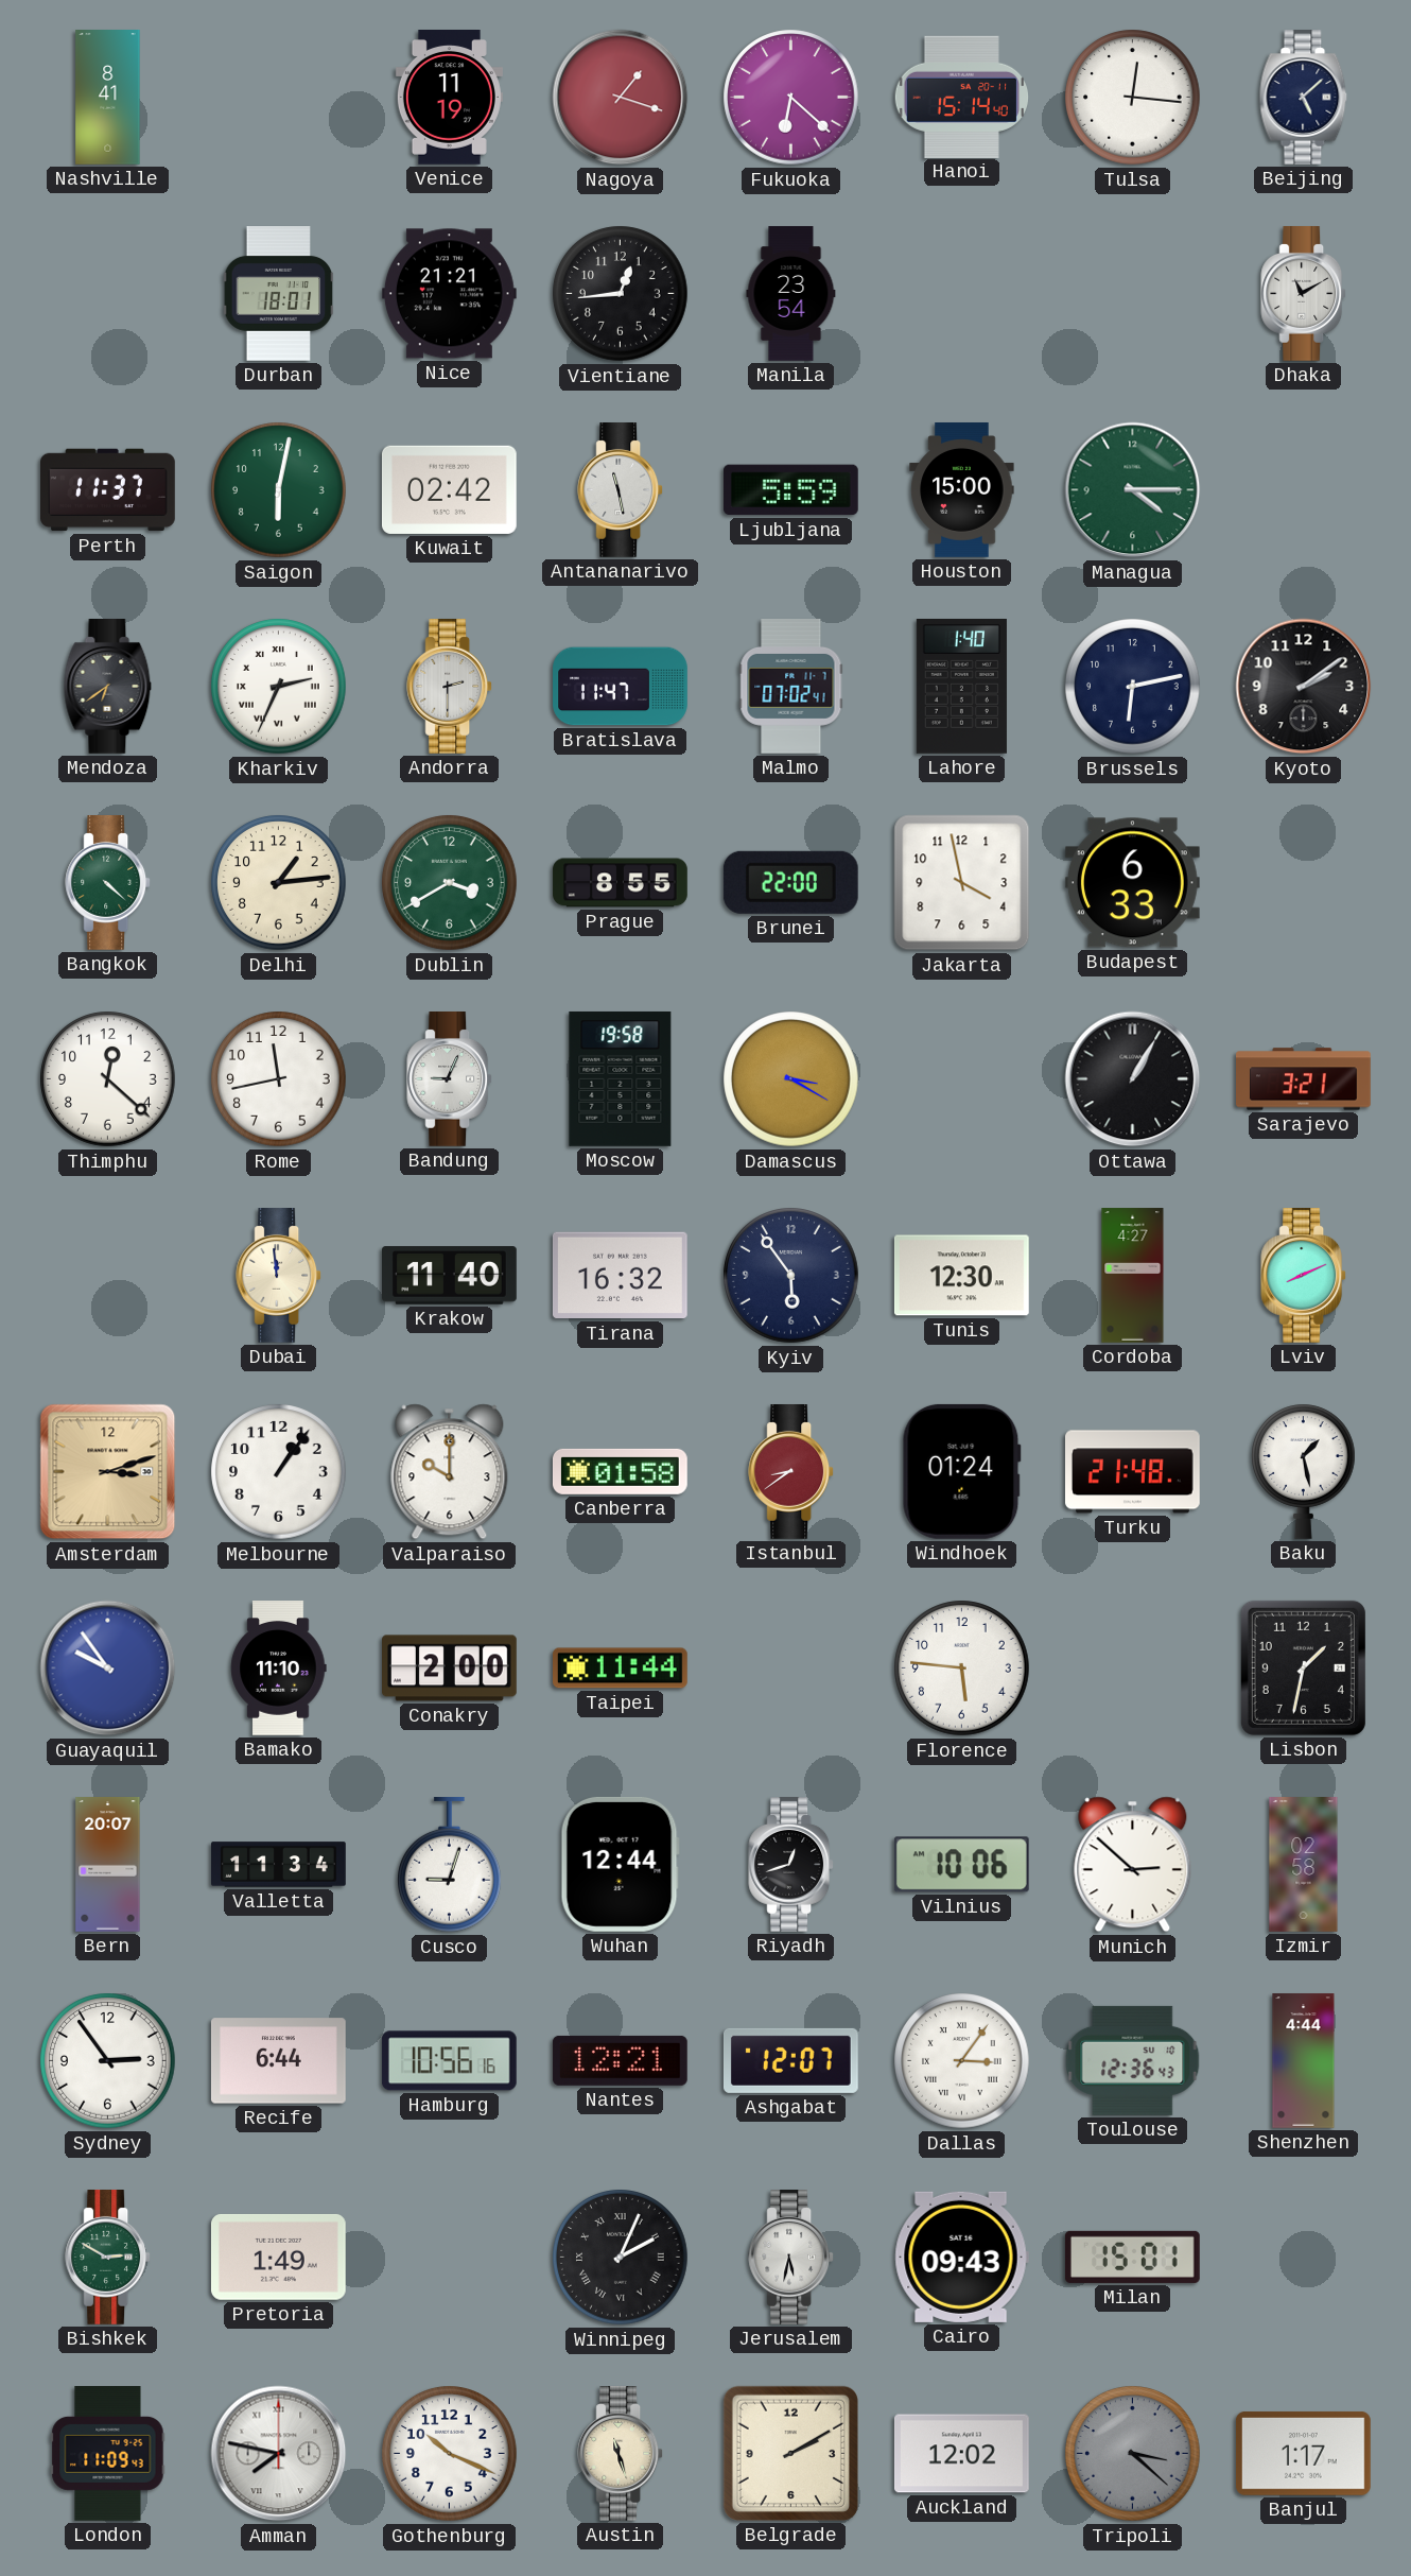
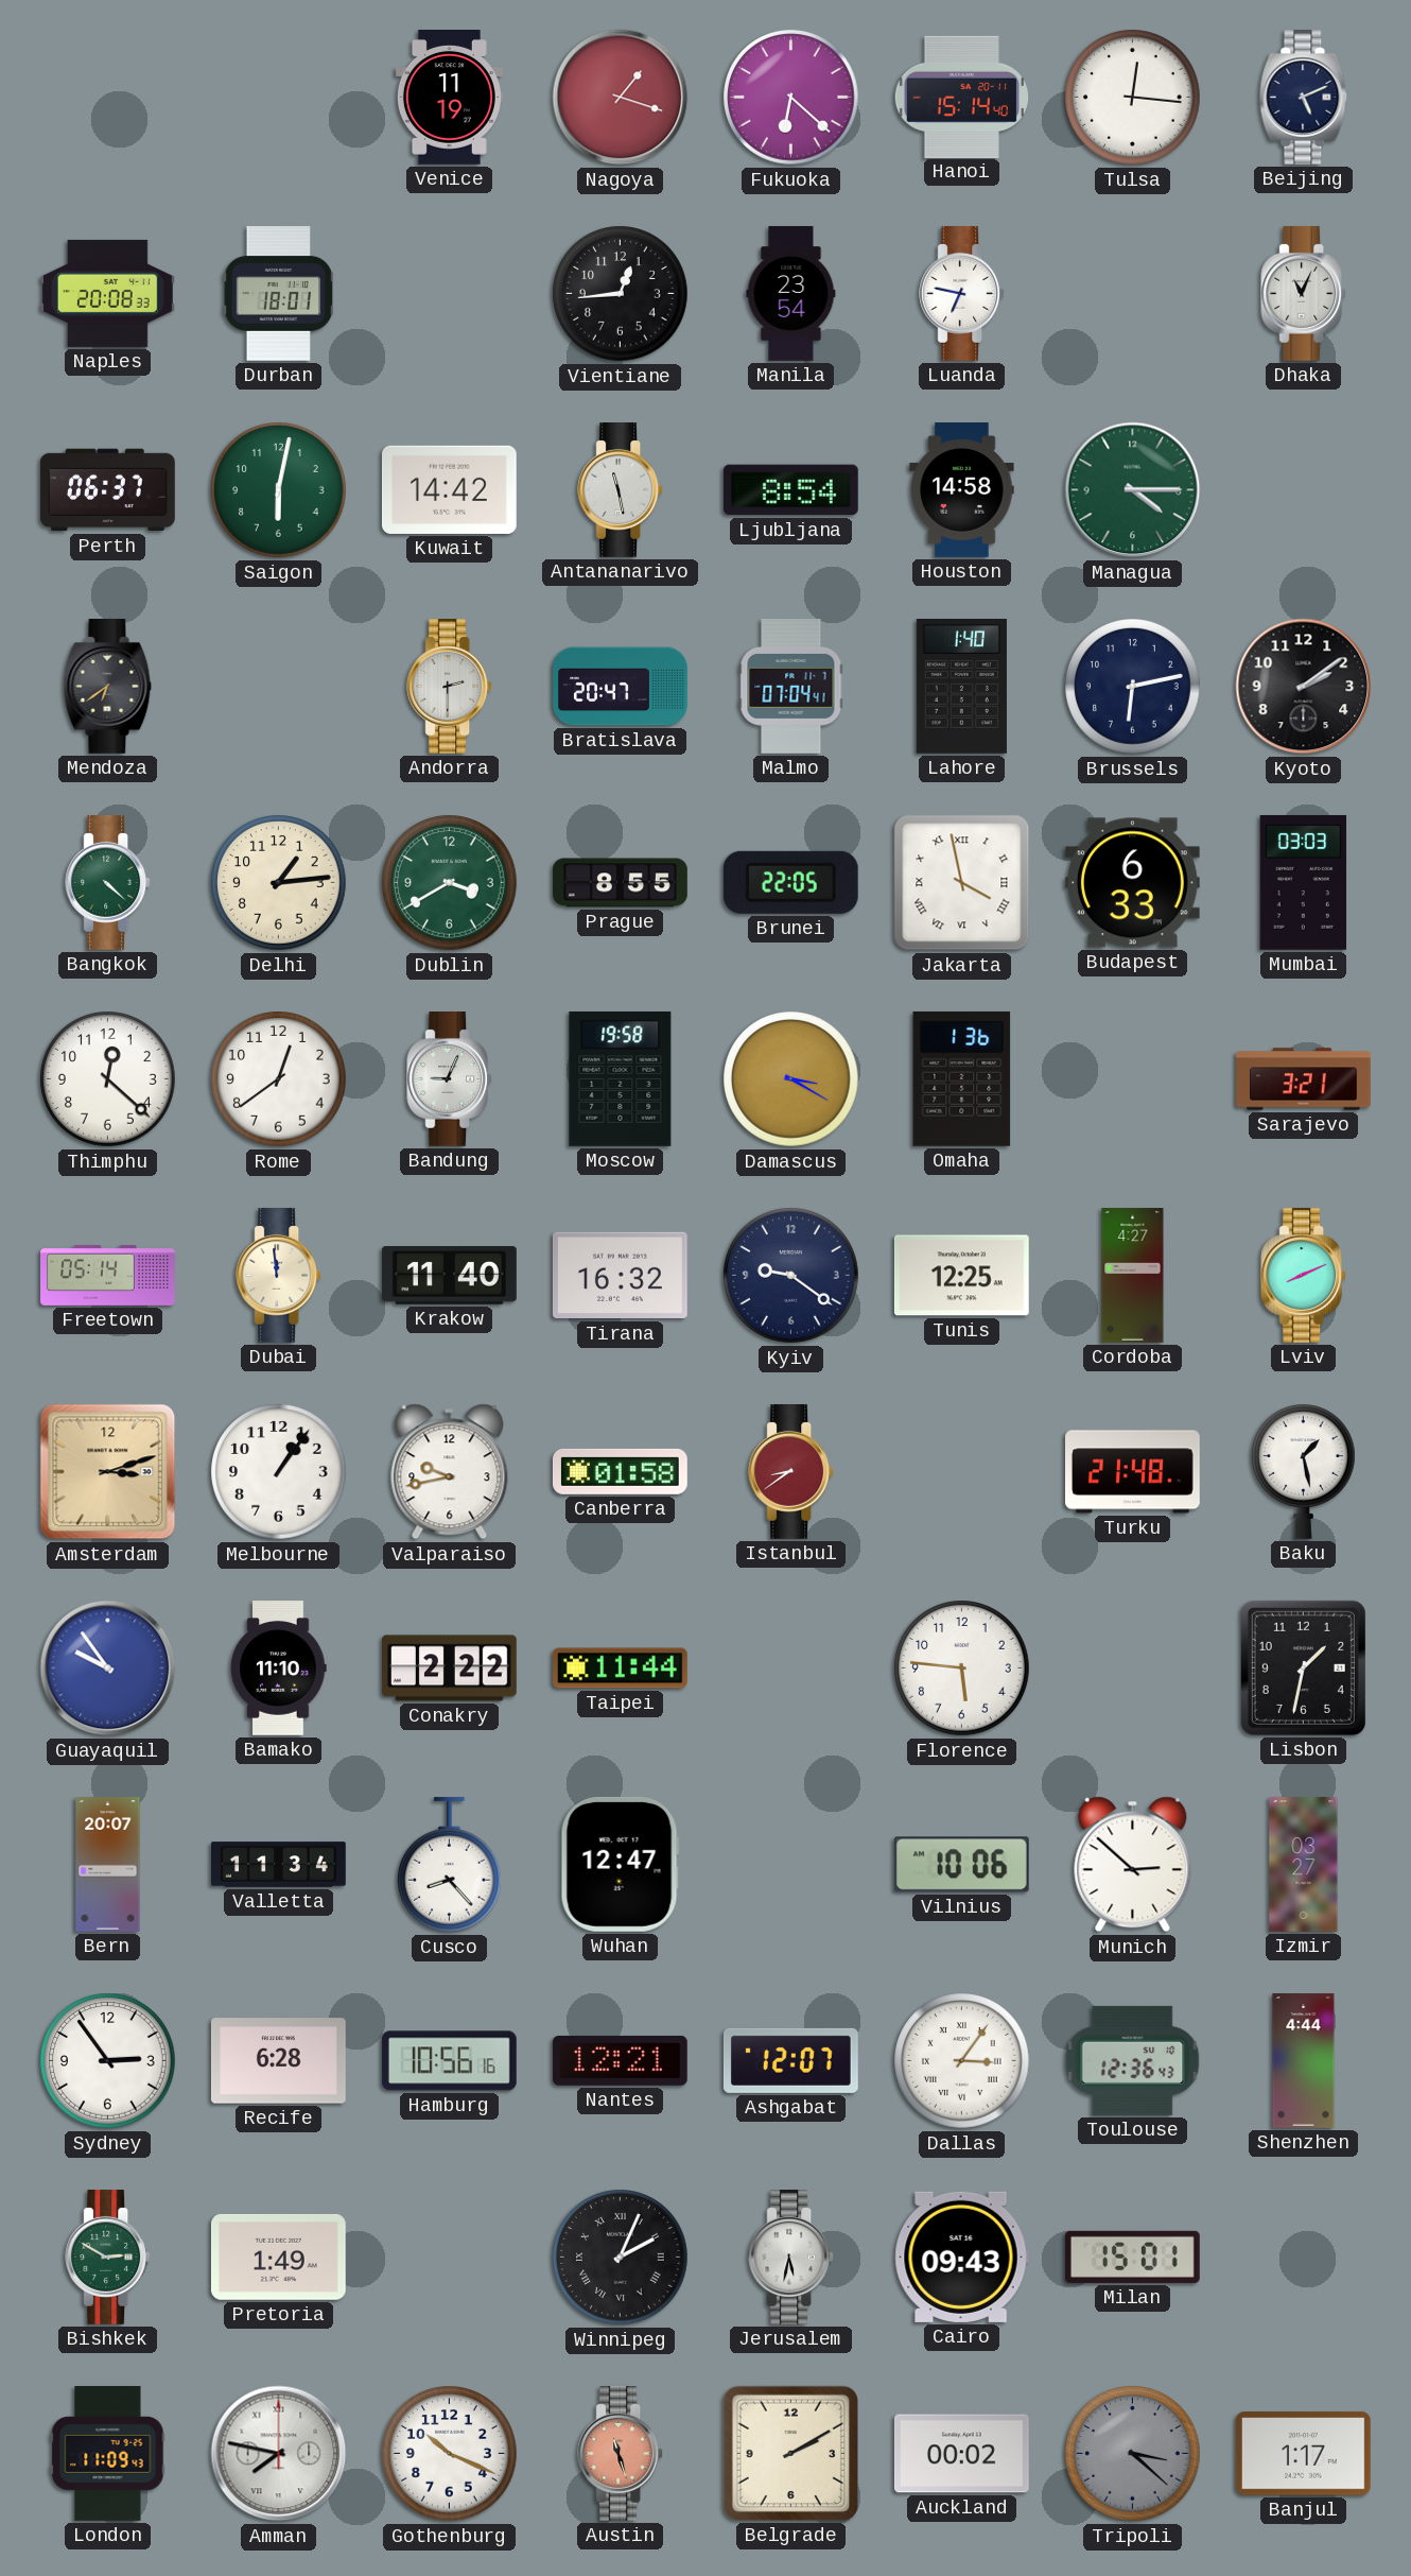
Nashville: 8:41 -> none (108, 98)
Beijing: 5:08 -> 5:11 (1304, 98)
Naples: none -> 20:08 (108, 293)
Nice: 21:21 -> none (449, 294)
Luanda: none -> 6:47 (962, 294)
Dhaka: 11:10 -> 11:04 (1304, 294)
Perth: 11:37 -> 06:37 (108, 490)
Kuwait: 02:42 -> 14:42 (449, 489)
Ljubljana: 5:59 -> 8:54 (790, 490)
Houston: 15:00 -> 14:58 (962, 490)
Kharkiv: 2:34 -> none (279, 687)
Bratislava: 11:47 -> 20:47 (621, 687)
Malmo: 07:02 -> 07:04 (791, 687)
Brunei: 22:00 -> 22:05 (790, 882)
Jakarta numerals: Arabic -> Roman (962, 883)
Mumbai: none -> 03:03 (1304, 882)
Rome: 11:43 -> 12:39 (279, 1079)
Omaha: none -> 1:36 (962, 1078)
Ottawa: 1:05 -> none (1133, 1079)
Freetown: none -> 05:14 (108, 1276)
Kyiv: 5:54 -> 9:21 (791, 1276)
Tunis: 12:30 -> 12:25 (961, 1276)
Valparaiso: 10:00 -> 9:43 (450, 1472)
Windhoek: 01:24 -> none (961, 1471)
Conakry: 2:00 -> 2:22 (450, 1669)
Cusco: 9:03 -> 8:23 (450, 1866)
Wuhan: 12:44 -> 12:47 (620, 1864)
Riyadh: 12:42 -> none (791, 1865)
Izmir: 02:58 -> 03:27 (1304, 1865)
Recife: 6:44 -> 6:28 (278, 2061)
Austin dial: cream -> salmon (621, 2454)
Auckland: 12:02 -> 00:02 (961, 2454)
